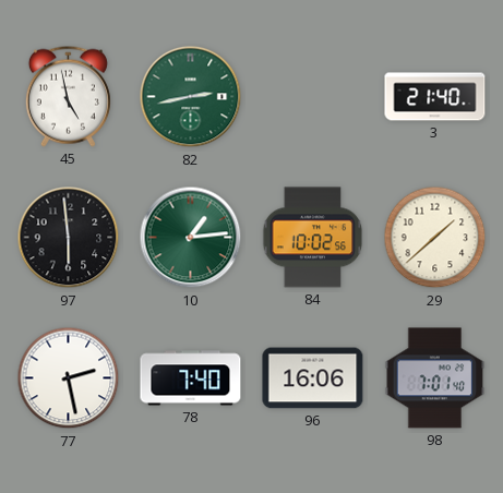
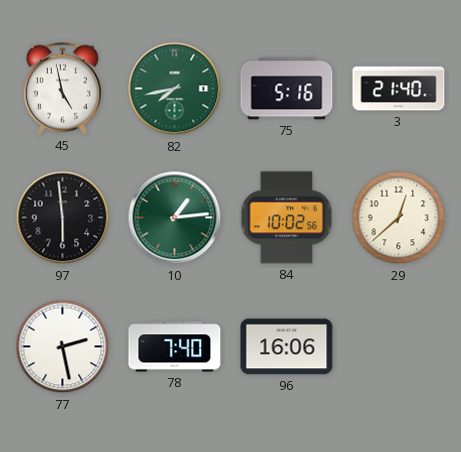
82: 2:43 -> 7:43 (175, 89)
75: none -> 5:16 (287, 89)
29: 1:38 -> 12:38 (399, 218)
98: 7:01 -> none (435, 378)
